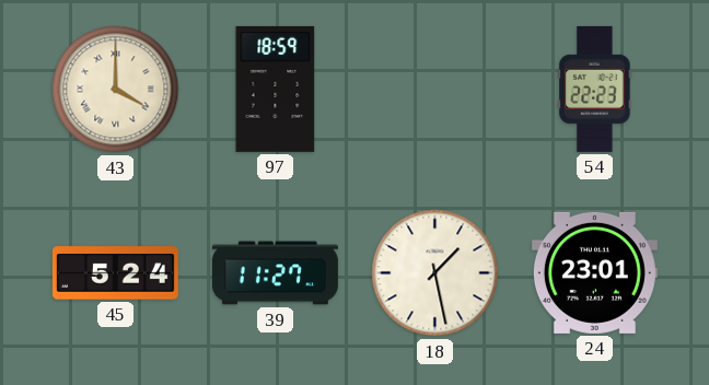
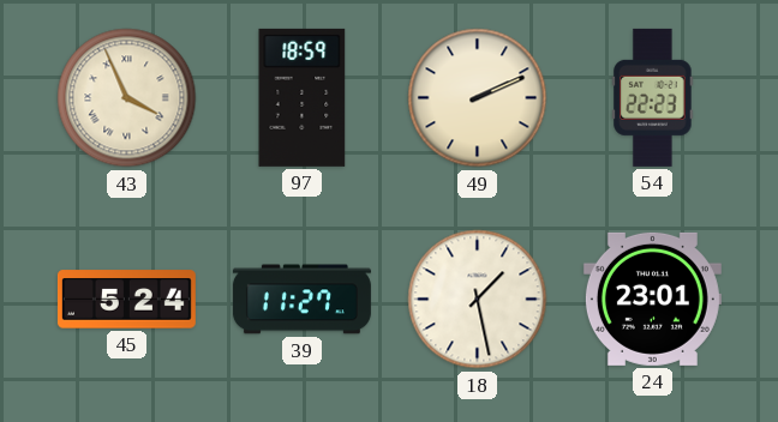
43: 4:00 -> 3:56 (127, 98)
49: none -> 2:11 (478, 98)
